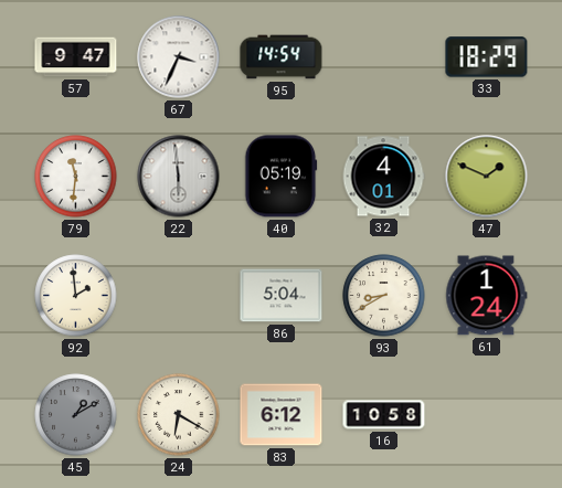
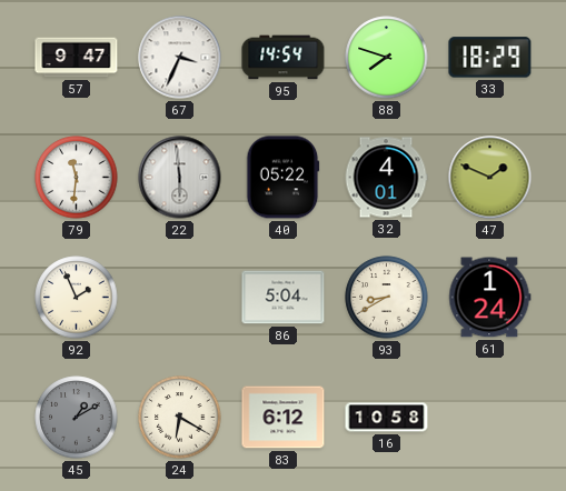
88: none -> 7:48 (387, 58)
40: 05:19 -> 05:22 (284, 178)
92: 1:59 -> 1:56 (77, 298)
